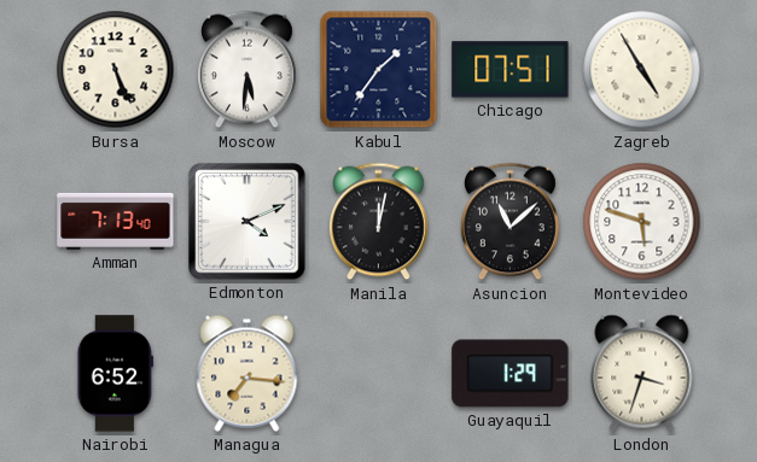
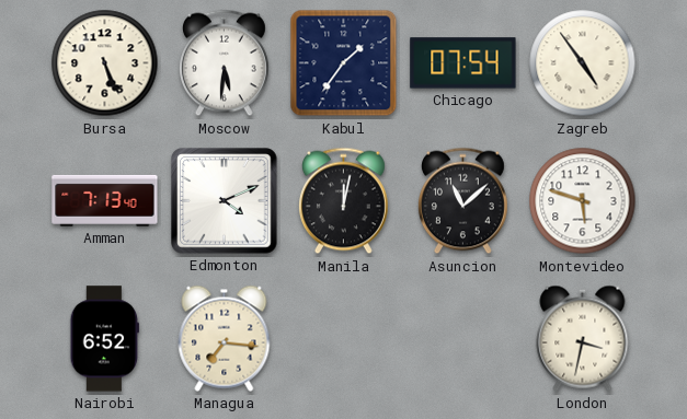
Chicago: 07:51 -> 07:54 (463, 63)
Zagreb: 4:55 -> 4:54 (583, 63)
Guayaquil: 1:29 -> none (511, 374)
London: 3:33 -> 3:32 (583, 338)
